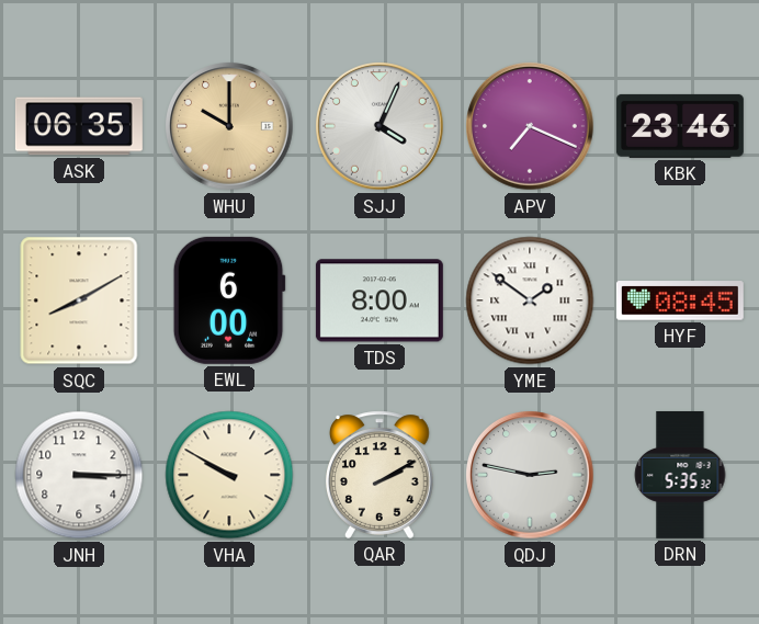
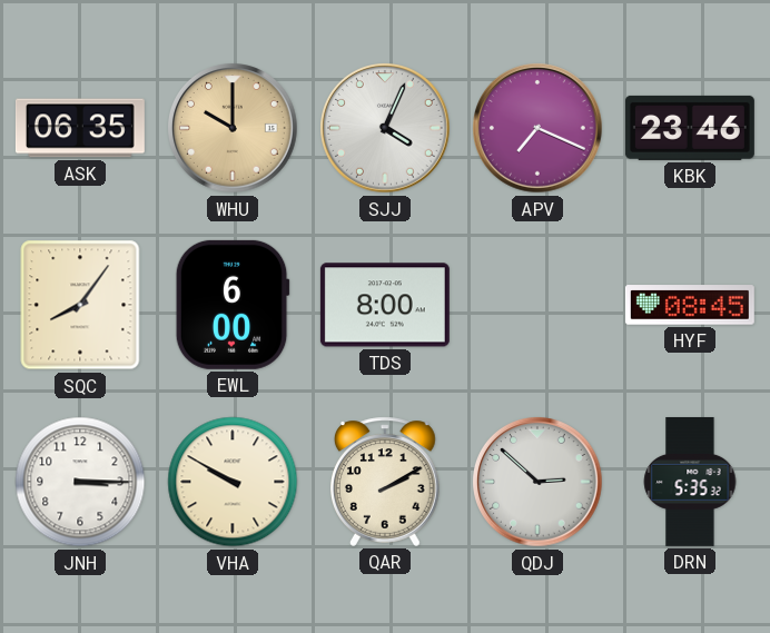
SQC: 8:10 -> 8:06 (80, 305)
YME: 1:51 -> none (530, 300)
QDJ: 2:47 -> 2:52 (539, 483)
